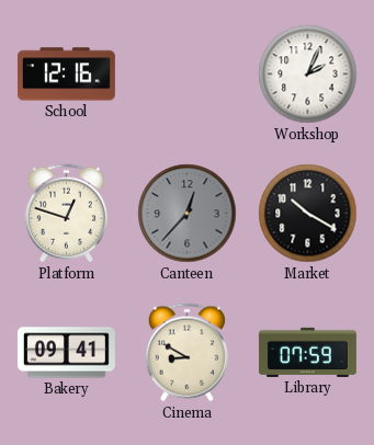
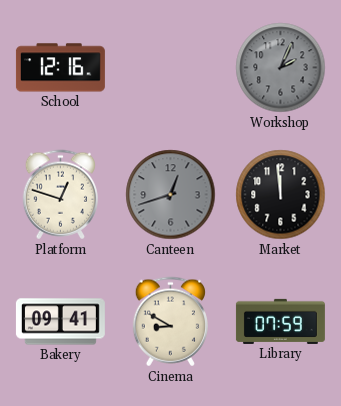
Workshop dial: white -> grey (281, 68)
Canteen: 12:37 -> 12:42 (171, 195)
Market: 10:20 -> 11:59 (281, 195)
